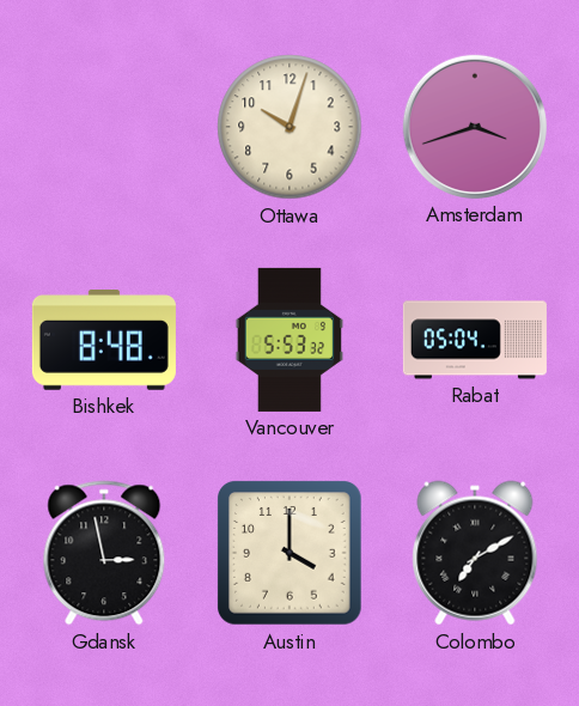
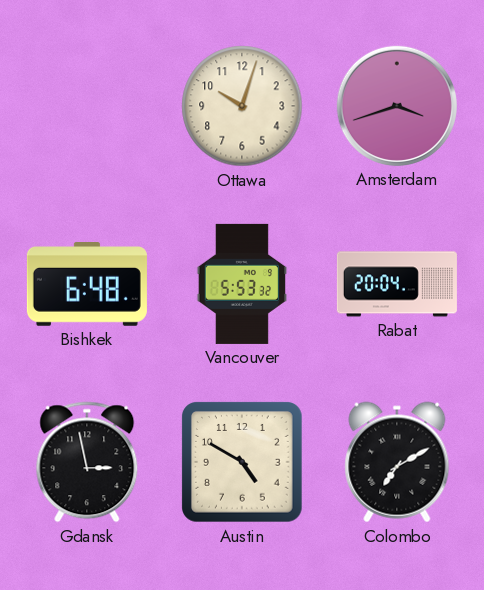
Bishkek: 8:48 -> 6:48 (87, 285)
Rabat: 05:04 -> 20:04 (397, 284)
Austin: 4:00 -> 4:50 (243, 463)
